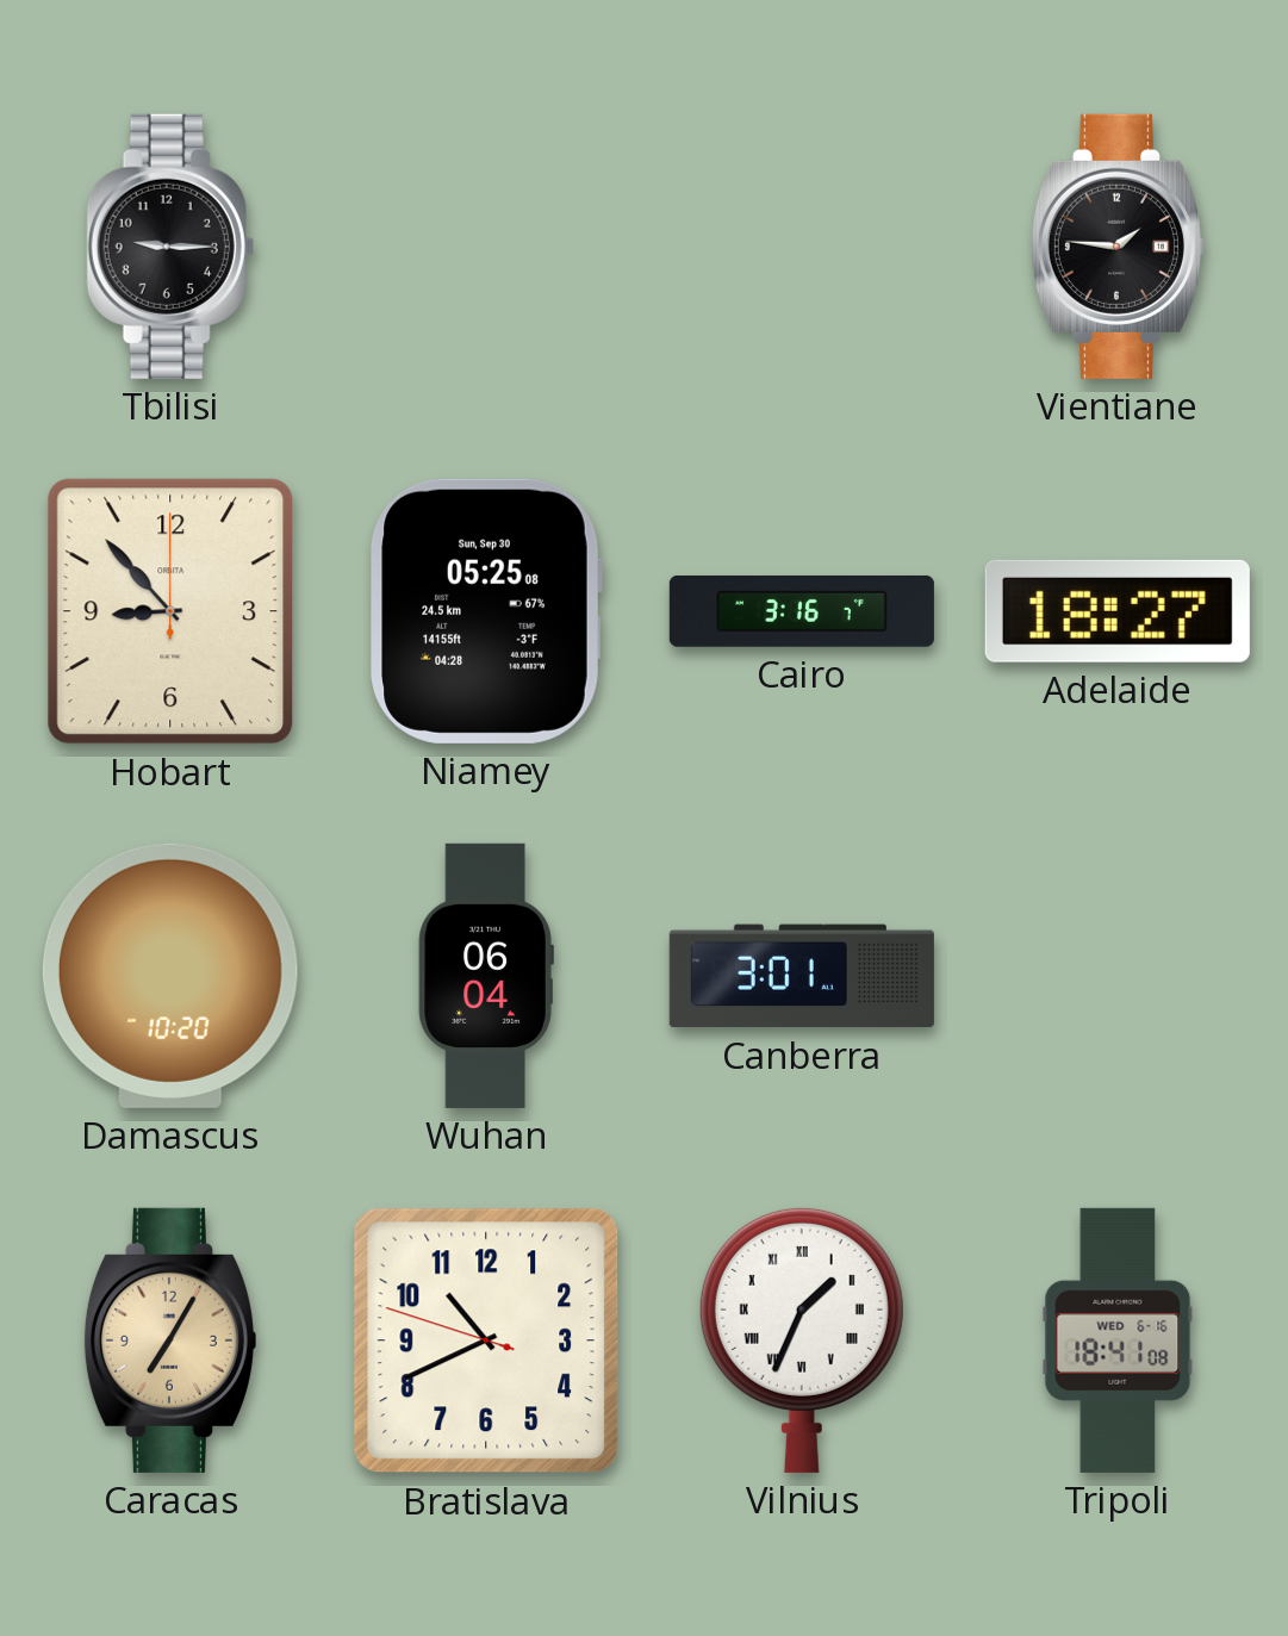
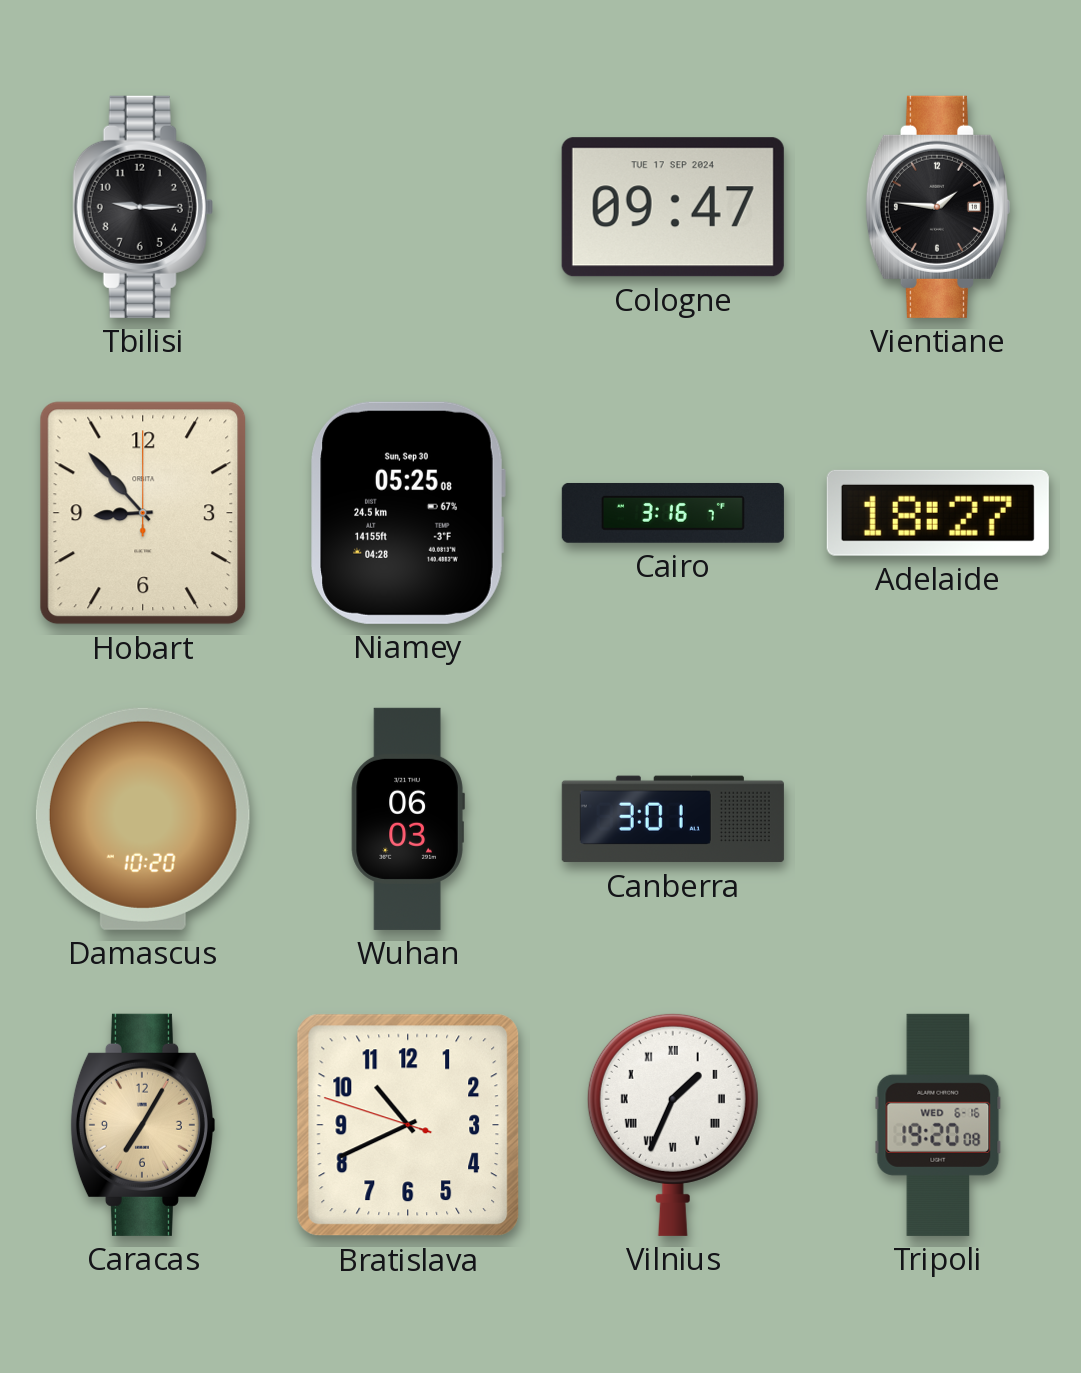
Cologne: none -> 09:47 (673, 207)
Wuhan: 06:04 -> 06:03 (408, 819)
Tripoli: 18:41 -> 19:20 (938, 1125)
